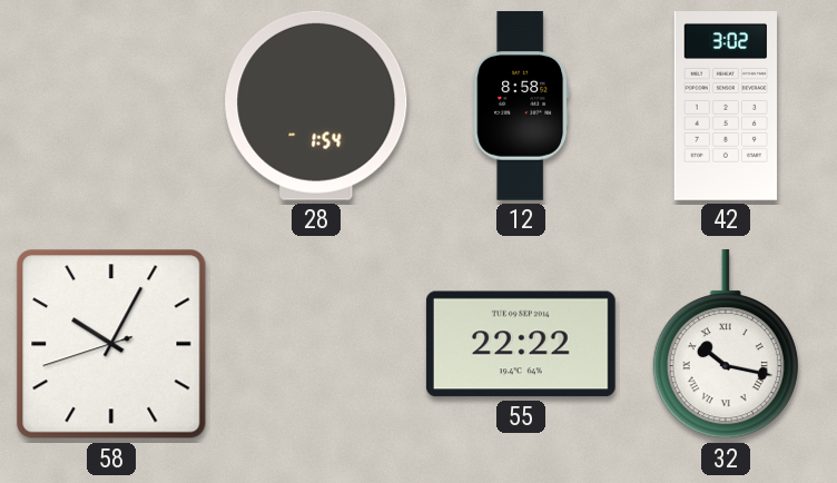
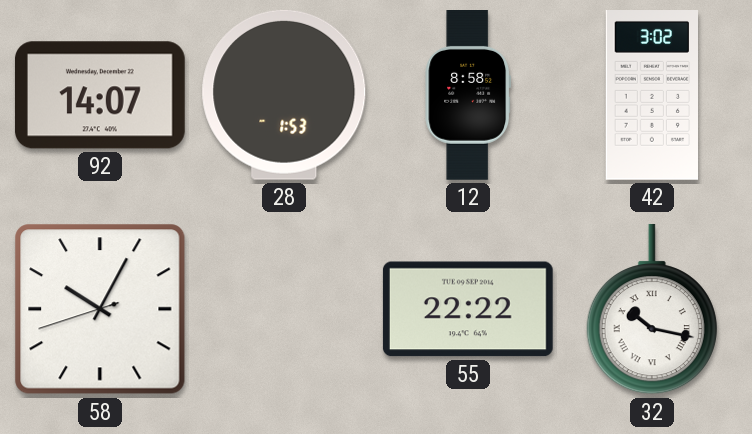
92: none -> 14:07 (100, 95)
28: 1:54 -> 1:53 (284, 95)
